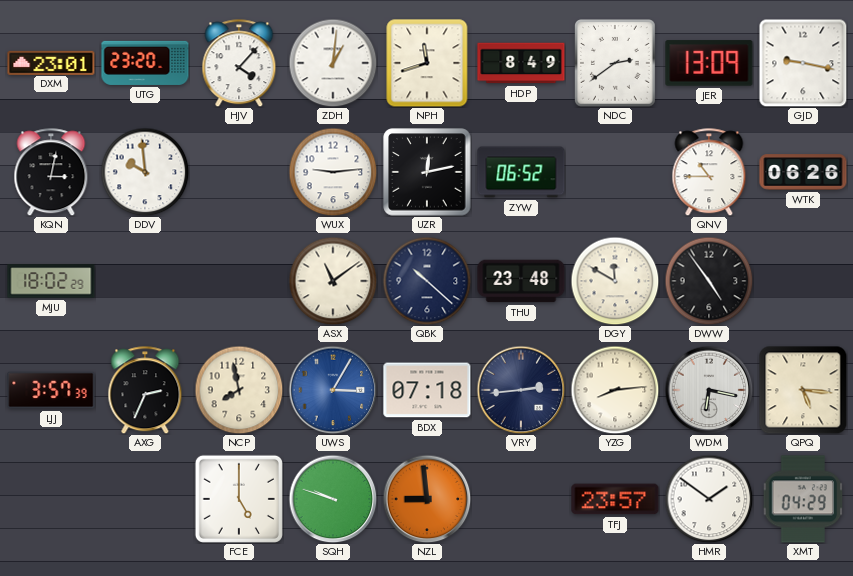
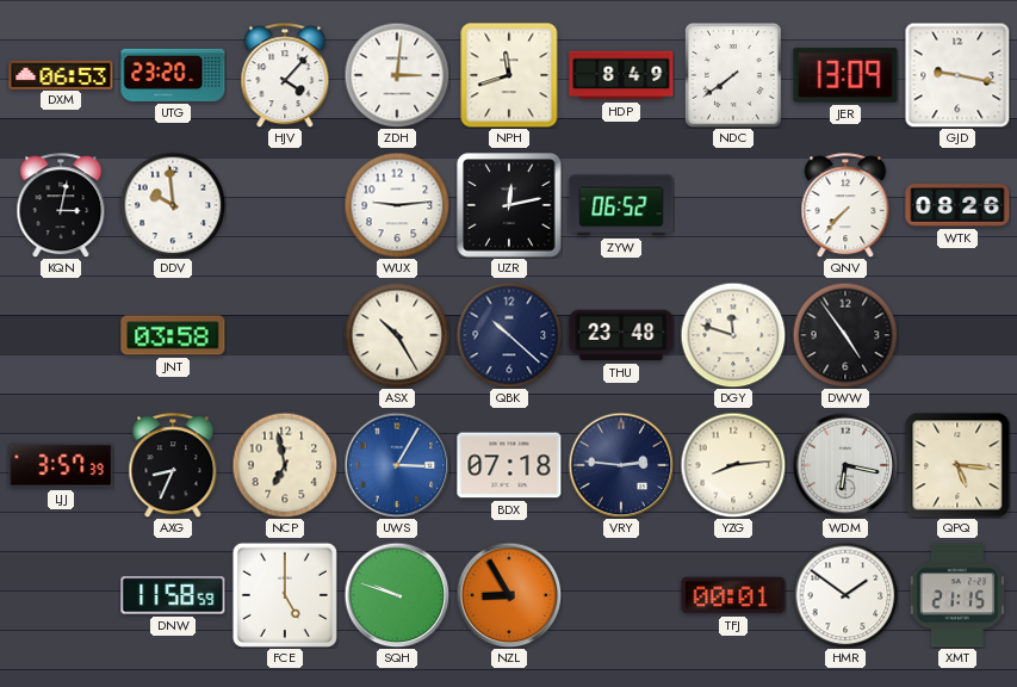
DXM: 23:01 -> 06:53 (61, 74)
ZDH: 1:01 -> 3:01 (397, 75)
NDC: 2:39 -> 7:39 (734, 75)
QNV: 10:45 -> 7:37 (845, 205)
WTK: 06:26 -> 08:26 (957, 205)
MJU: 18:02 -> none (51, 281)
JNT: none -> 03:58 (173, 335)
ASX: 11:09 -> 10:25 (397, 335)
DGY: 11:50 -> 11:48 (733, 335)
AXG: 2:34 -> 8:34 (173, 465)
NCP: 7:58 -> 6:58 (285, 465)
VRY: 2:44 -> 2:46 (621, 465)
DNW: none -> 11:58 (173, 595)
NZL: 8:59 -> 8:55 (509, 595)
TFJ: 23:57 -> 00:01 (733, 595)
XMT: 04:29 -> 21:15 (957, 595)
